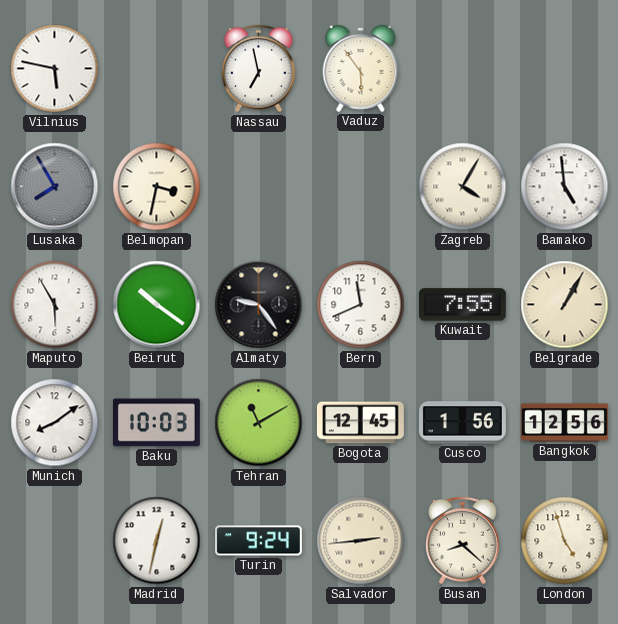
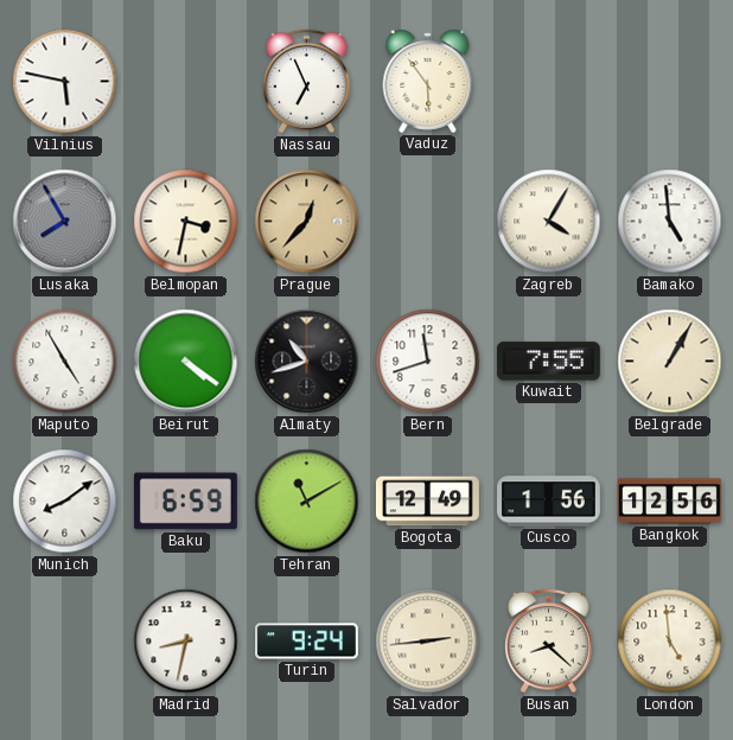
Nassau: 6:58 -> 6:56 (307, 82)
Prague: none -> 12:37 (307, 222)
Maputo: 5:55 -> 4:55 (65, 362)
Beirut: 10:21 -> 4:21 (186, 362)
Almaty: 9:24 -> 10:42 (307, 362)
Bern: 11:41 -> 11:42 (428, 362)
Baku: 10:03 -> 6:59 (185, 502)
Bogota: 12:45 -> 12:49 (427, 502)
Madrid: 12:32 -> 8:32 (186, 642)
London: 4:57 -> 4:59 (670, 642)
